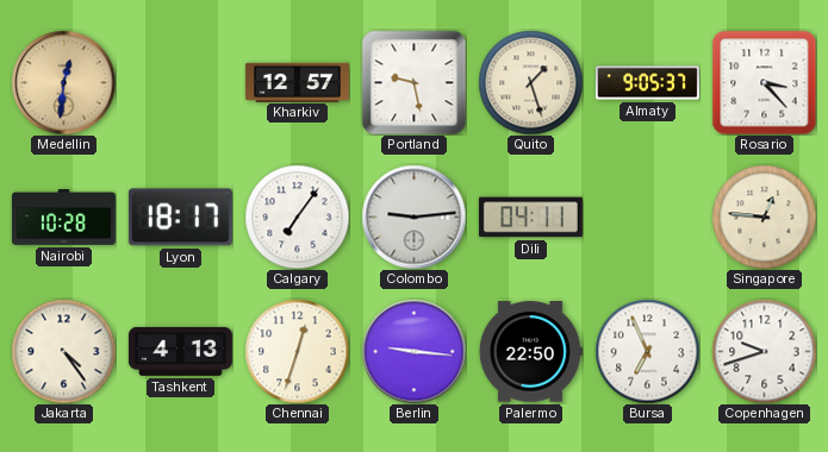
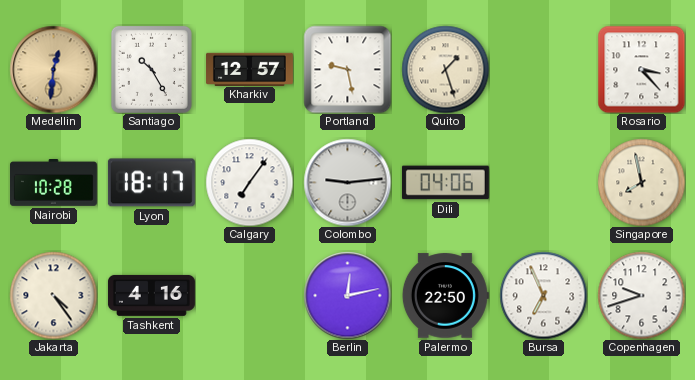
Santiago: none -> 10:25 (151, 69)
Almaty: 9:05 -> none (647, 83)
Dili: 04:11 -> 04:06 (445, 183)
Singapore: 12:46 -> 7:58 (641, 182)
Tashkent: 4:13 -> 4:16 (151, 295)
Chennai: 12:33 -> none (297, 351)
Berlin: 9:16 -> 12:13 (347, 295)
